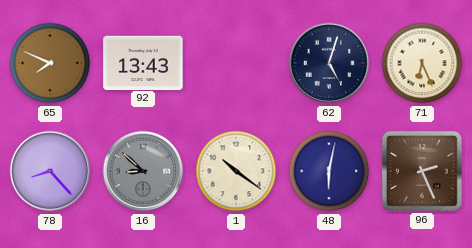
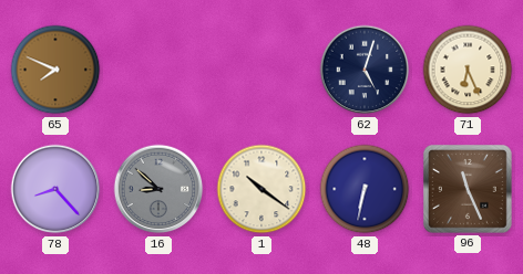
92: 13:43 -> none (143, 62)
48: 6:02 -> 6:32 (365, 189)
96: 2:26 -> 11:26 (468, 189)
